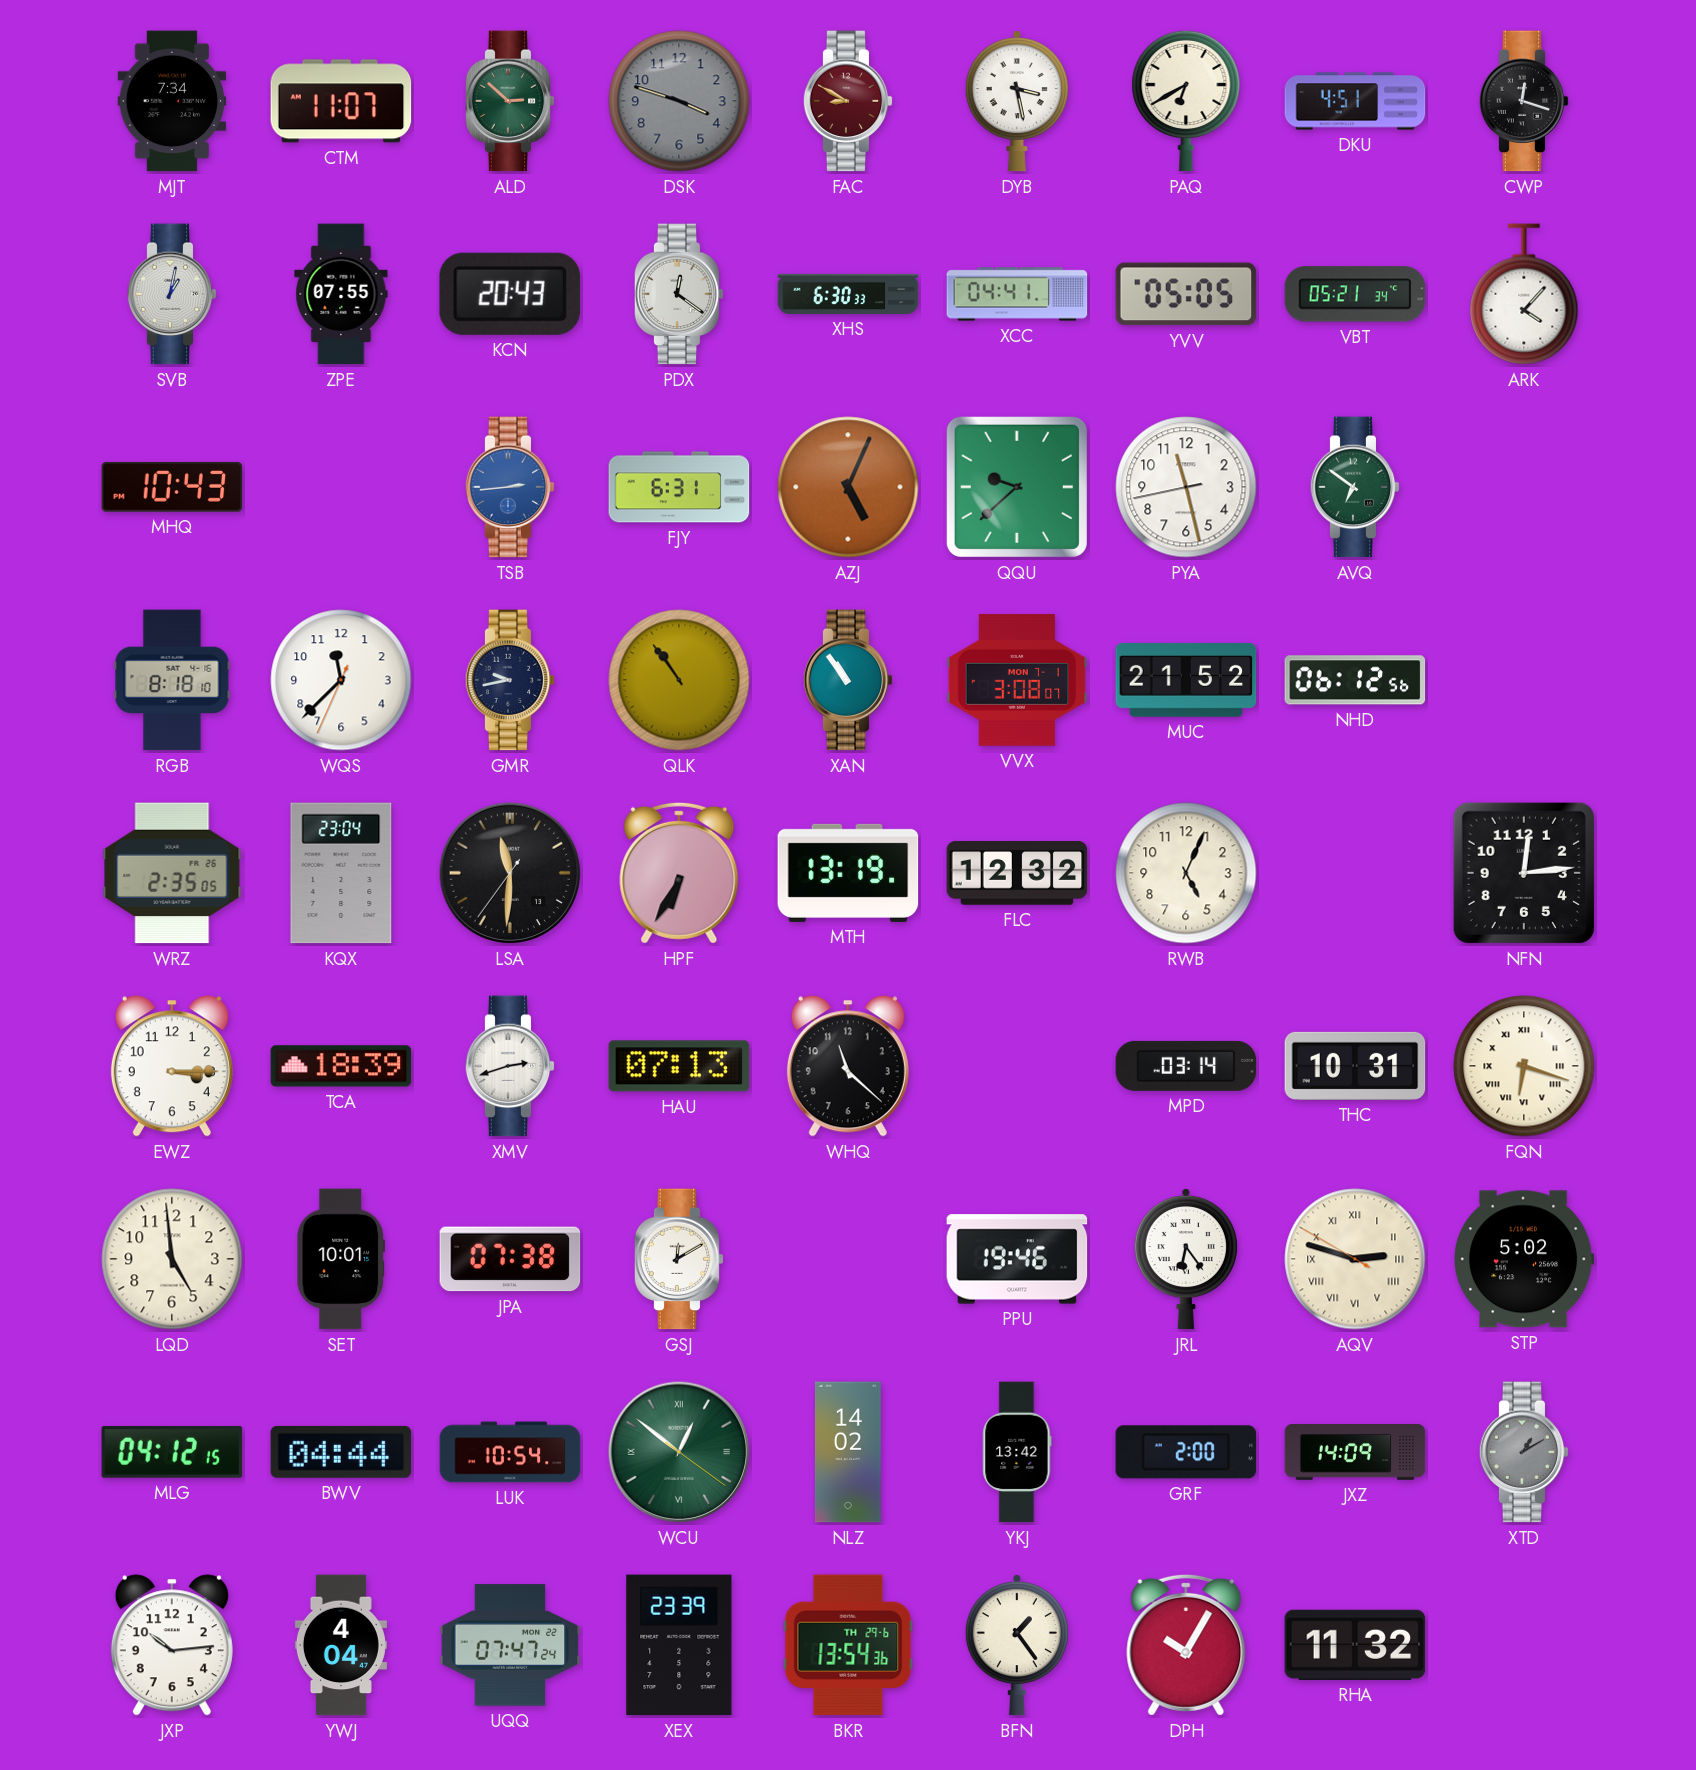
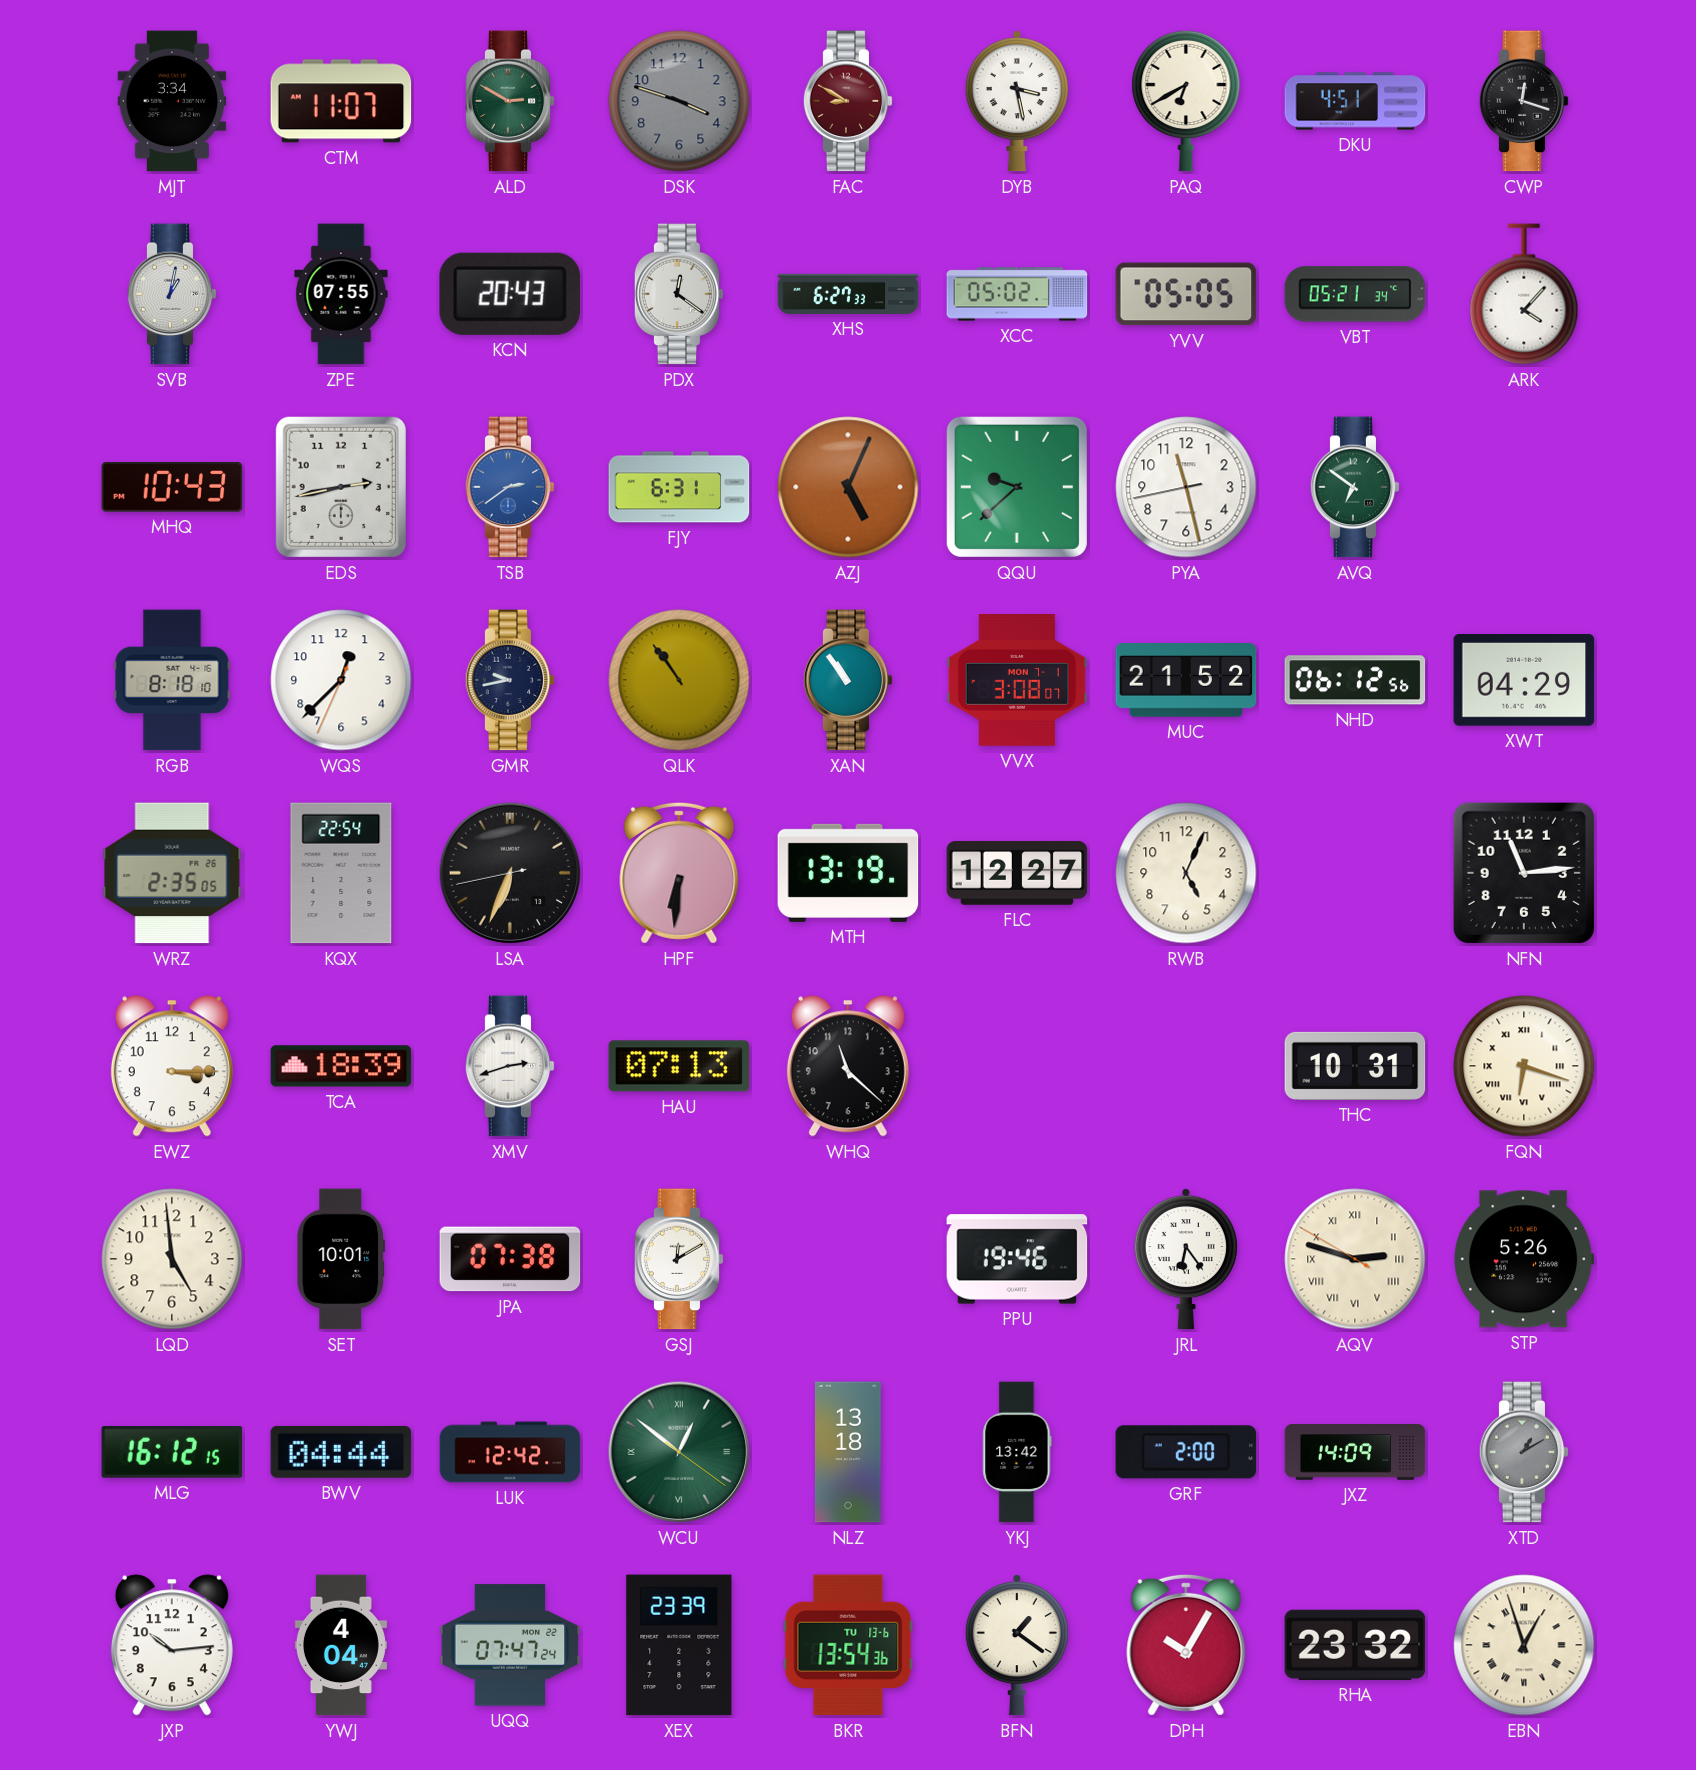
MJT: 7:34 -> 3:34 (172, 101)
ALD: 2:52 -> 2:50 (510, 101)
XHS: 6:30 -> 6:27 (848, 294)
XCC: 04:41 -> 05:02 (1017, 294)
EDS: none -> 2:43 (341, 487)
TSB: 2:44 -> 2:39 (510, 487)
WQS: 11:37 -> 12:37 (341, 680)
XWT: none -> 04:29 (1524, 680)
KQX: 23:04 -> 22:54 (341, 873)
LSA: 11:30 -> 6:33 (510, 873)
HPF: 6:35 -> 6:31 (679, 873)
FLC: 12:32 -> 12:27 (1017, 873)
NFN: 12:14 -> 11:14 (1524, 873)
MPD: 03:14 -> none (1186, 1066)
STP: 5:02 -> 5:26 (1524, 1259)
MLG: 04:12 -> 16:12 (172, 1453)
LUK: 10:54 -> 12:42 (510, 1452)
NLZ: 14:02 -> 13:18 (848, 1452)
BKR date: TH 29-6 -> TU 13-6 (848, 1645)
BFN: 1:24 -> 1:21 (1017, 1645)
RHA: 11:32 -> 23:32 (1355, 1645)
EBN: none -> 12:57 (1524, 1645)
